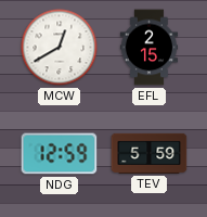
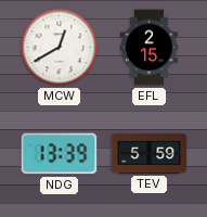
NDG: 12:59 -> 13:39 (60, 154)
